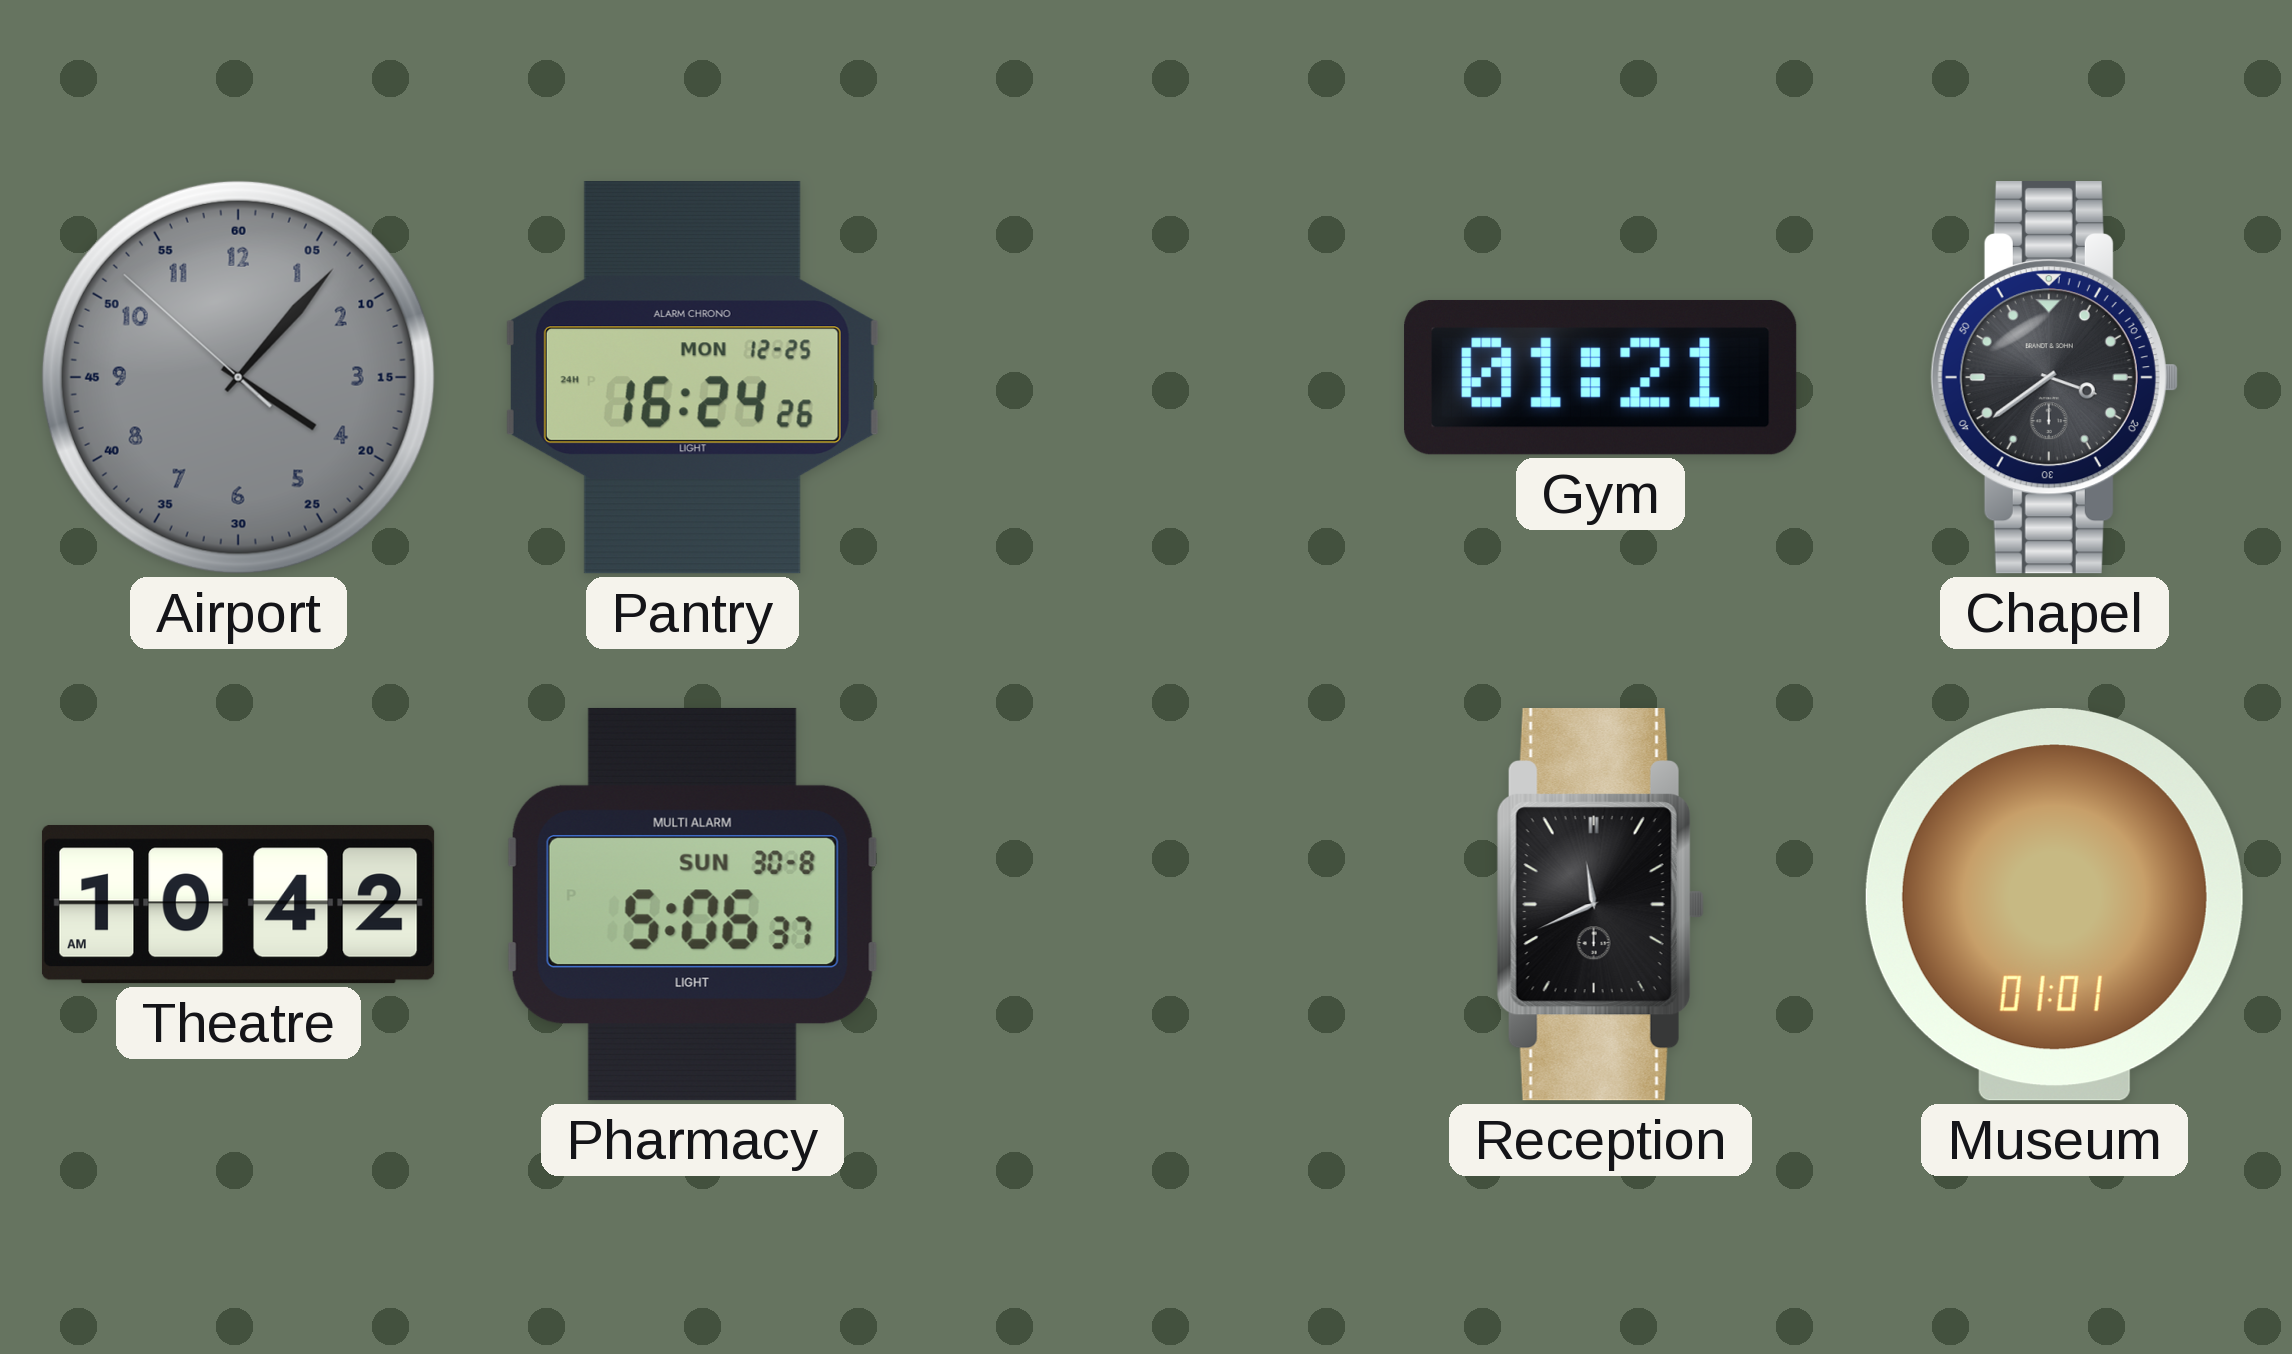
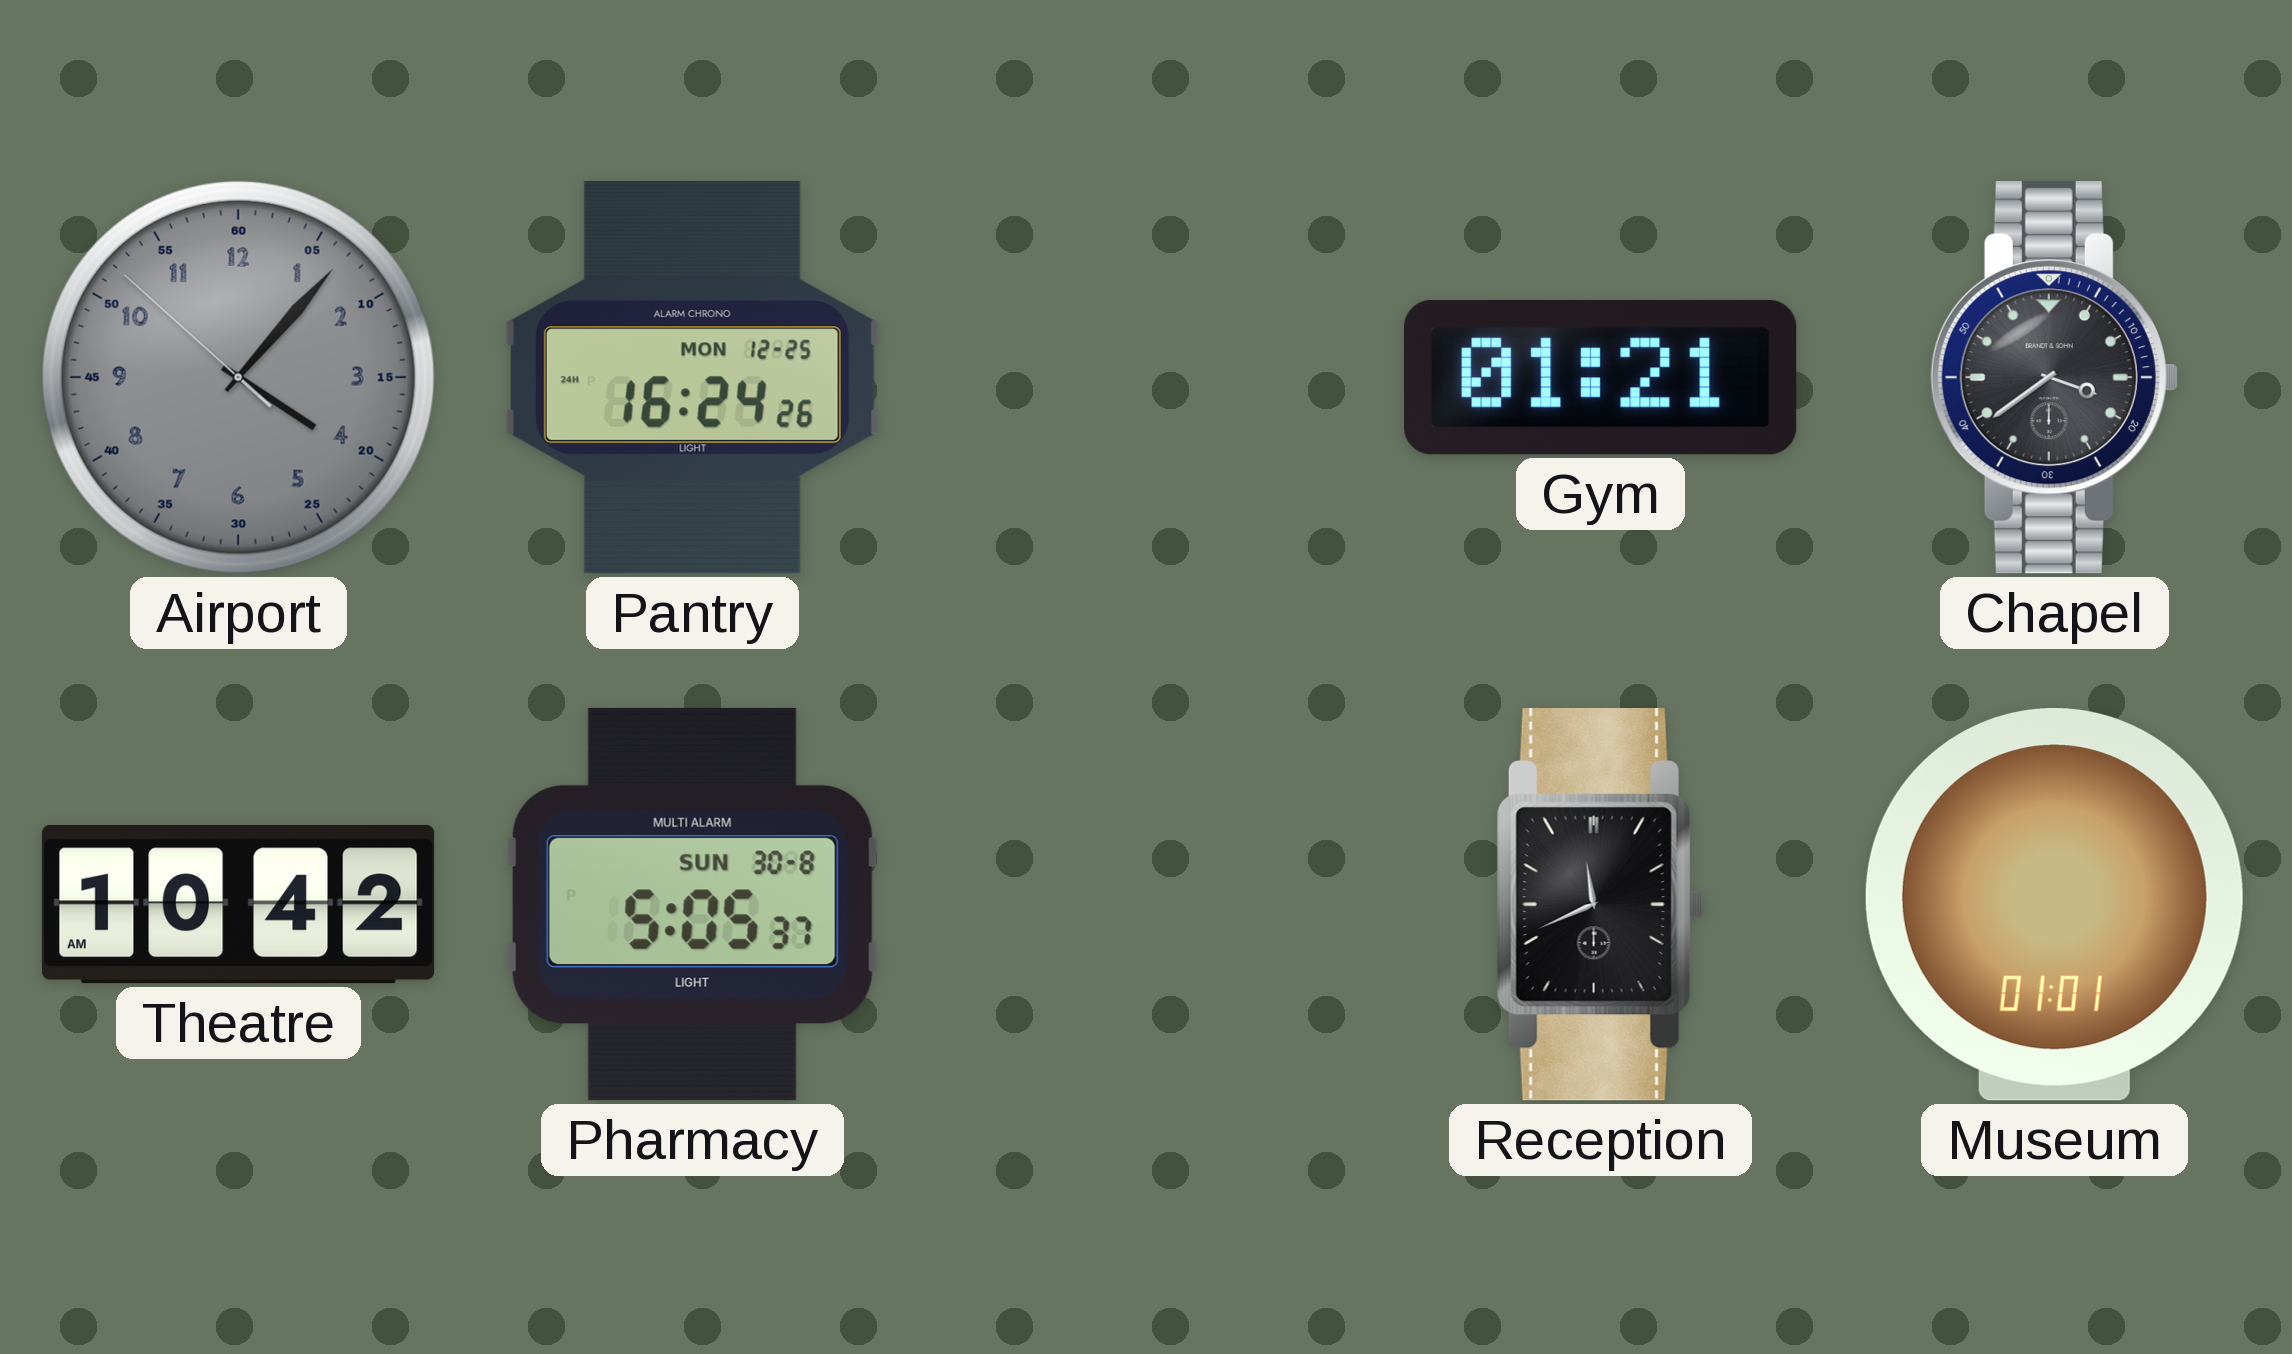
Pharmacy: 5:06 -> 5:05 (692, 904)
